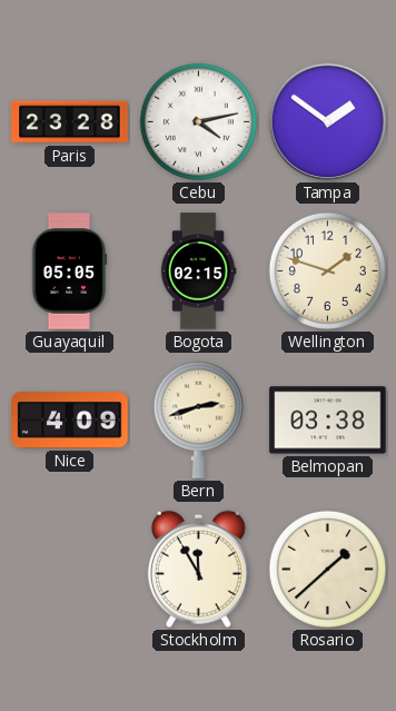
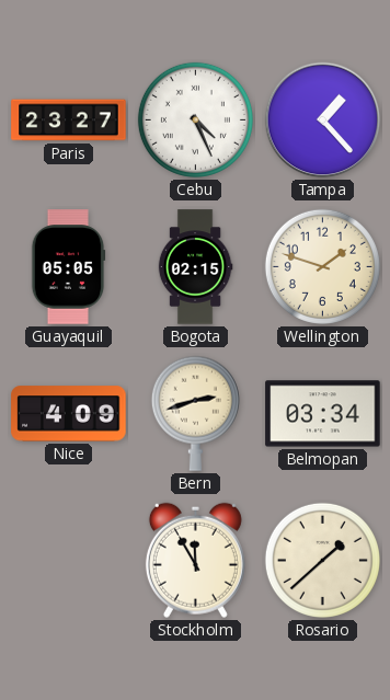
Paris: 23:28 -> 23:27 (69, 121)
Cebu: 4:13 -> 4:26 (195, 119)
Tampa: 1:51 -> 1:23 (323, 121)
Belmopan: 03:38 -> 03:34 (323, 414)
